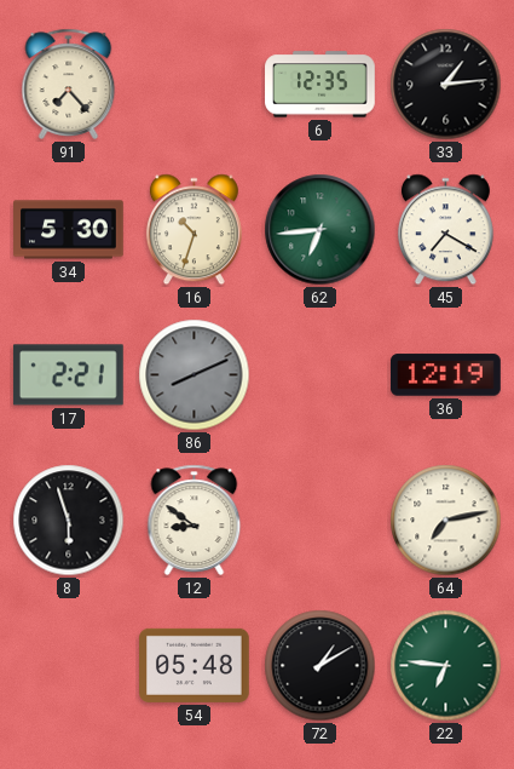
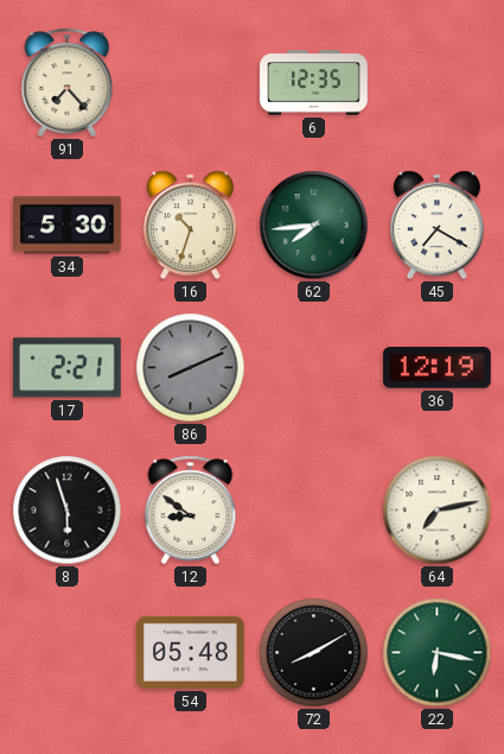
33: 1:14 -> none (446, 85)
62: 6:44 -> 7:44 (314, 226)
72: 1:10 -> 8:10 (314, 653)
22: 6:46 -> 6:17 (438, 653)
